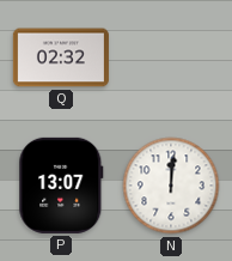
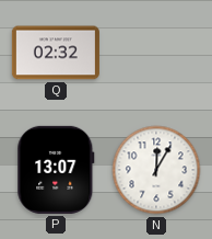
N: 12:01 -> 12:05 (156, 170)
